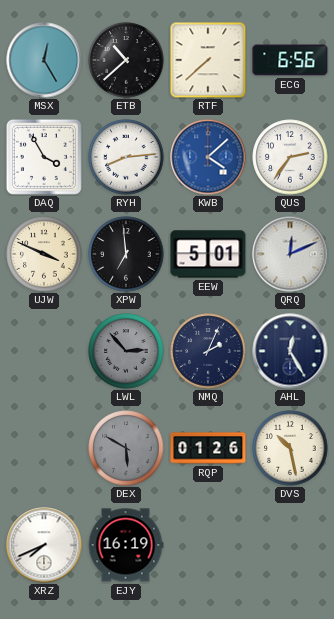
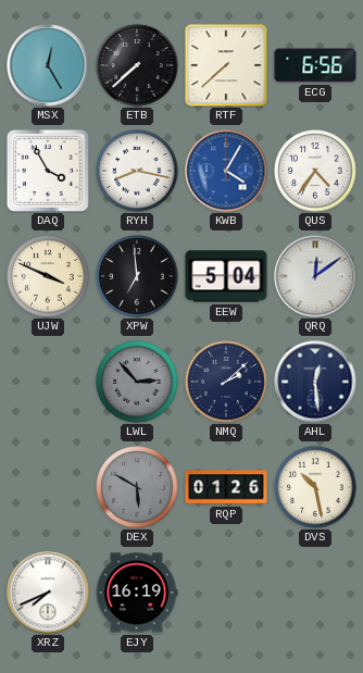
ETB: 10:38 -> 7:38 (137, 65)
RYH: 8:14 -> 8:17 (137, 171)
KWB: 4:08 -> 4:05 (226, 171)
QUS: 2:36 -> 4:36 (315, 171)
EEW: 5:01 -> 5:04 (226, 276)
QRQ: 12:11 -> 12:09 (315, 276)
NMQ: 2:04 -> 2:08 (226, 382)
AHL: 12:25 -> 12:29 (315, 382)
